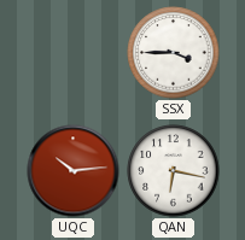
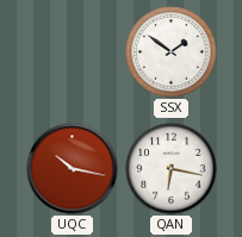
SSX: 3:45 -> 1:51 (172, 52)
UQC: 10:14 -> 10:17 (73, 169)
